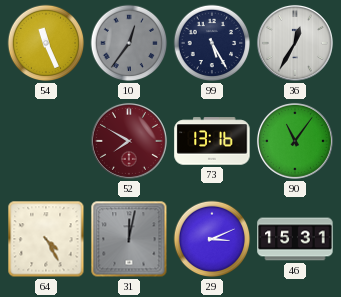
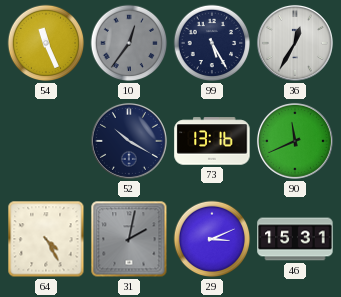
52: 7:50 -> 10:20 (129, 141)
52 dial: burgundy -> navy (129, 141)
90: 11:06 -> 11:41 (295, 141)
31: 12:02 -> 2:02 (129, 239)
